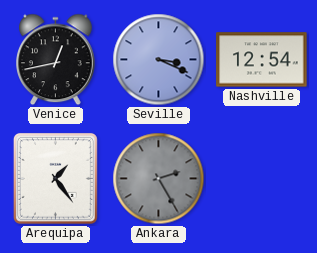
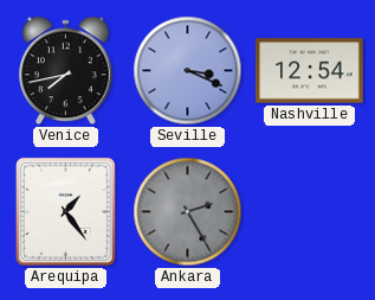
Venice: 12:43 -> 7:43 (66, 71)
